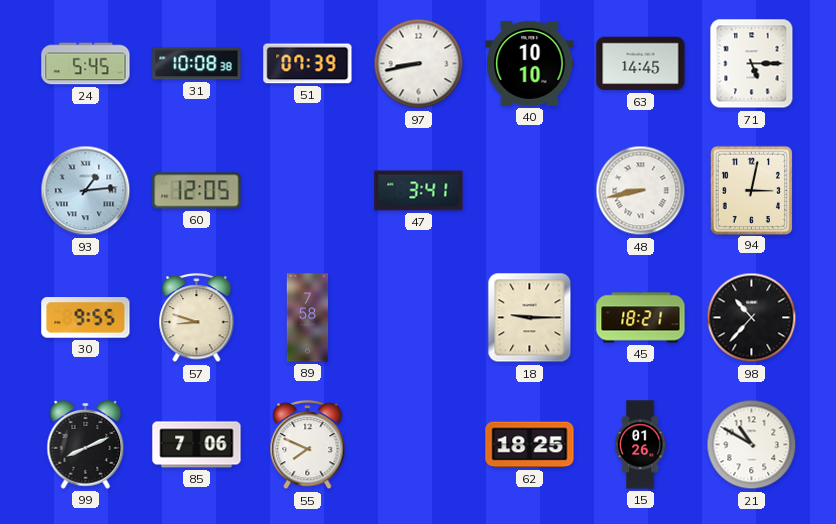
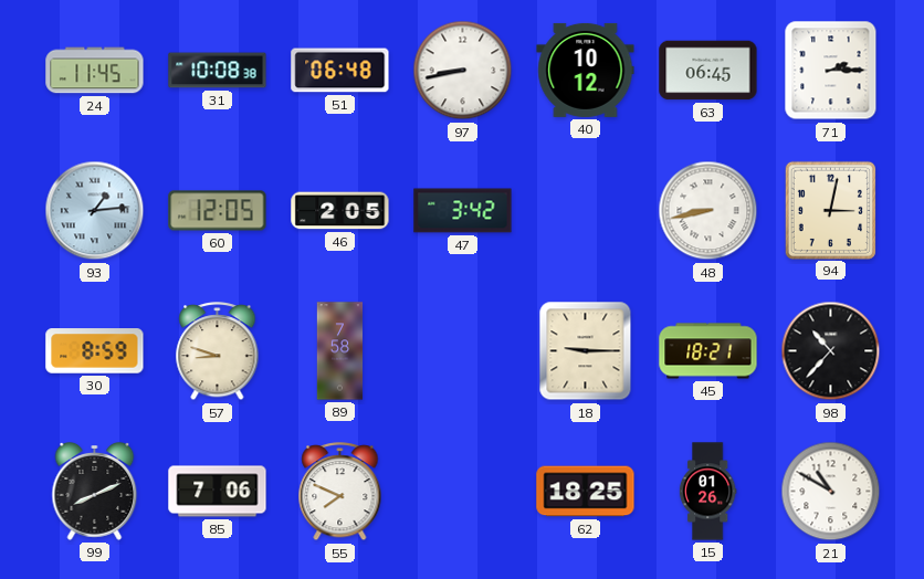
24: 5:45 -> 11:45 (95, 71)
51: 07:39 -> 06:48 (340, 71)
40: 10:10 -> 10:12 (586, 70)
63: 14:45 -> 06:45 (708, 71)
71: 5:15 -> 2:15 (831, 71)
46: none -> 2:05 (340, 211)
47: 3:41 -> 3:42 (463, 211)
30: 9:55 -> 8:59 (95, 351)
